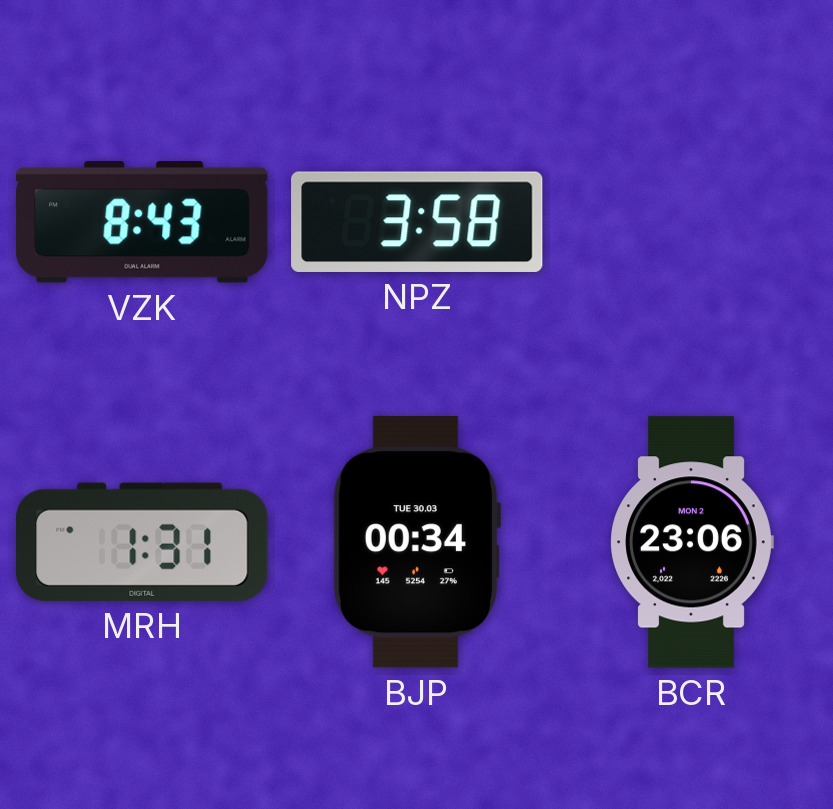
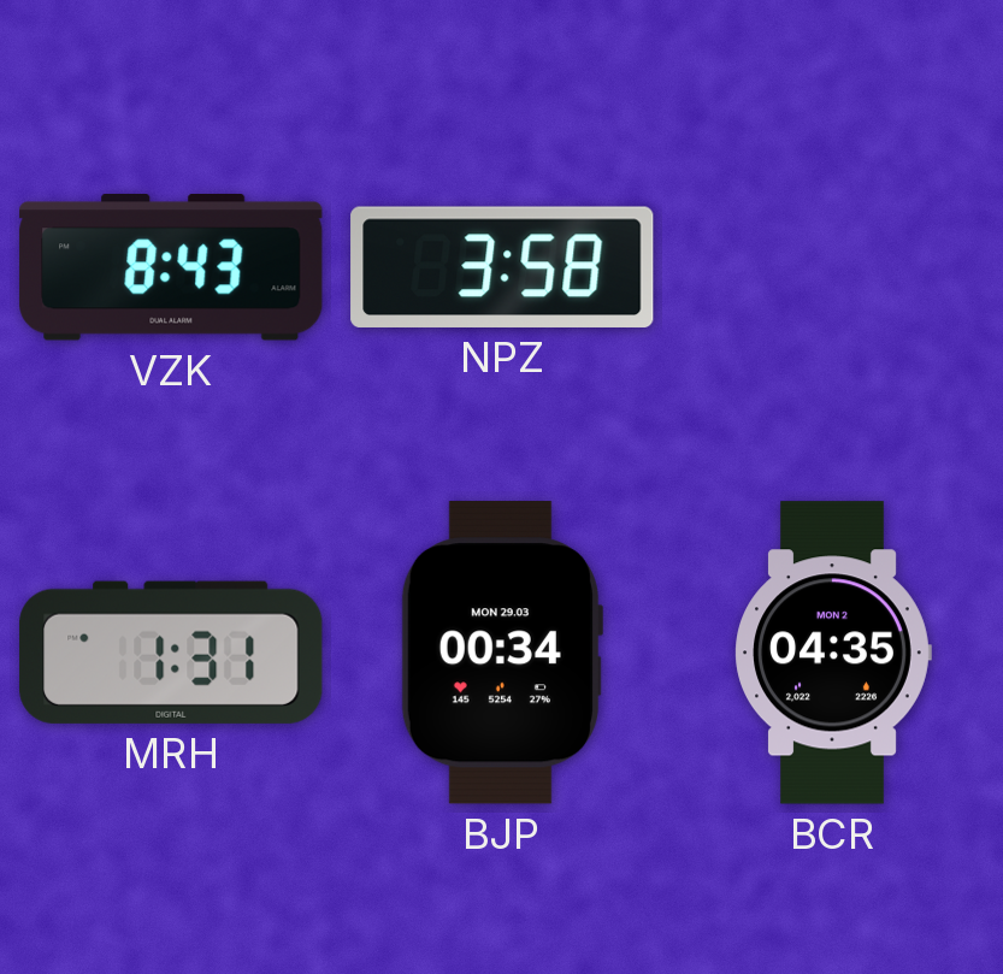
BJP date: TUE 30.03 -> MON 29.03 (501, 653)
BCR: 23:06 -> 04:35 (833, 653)
